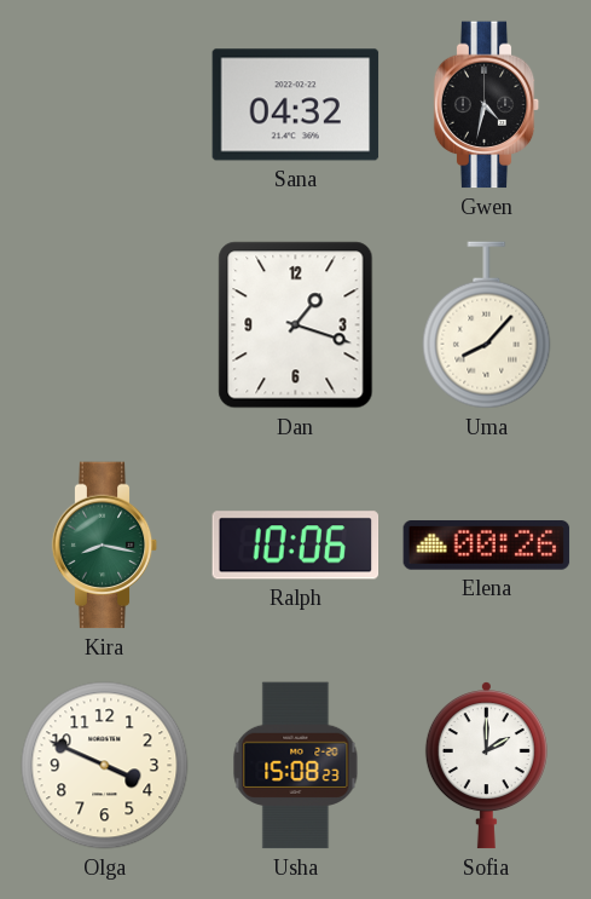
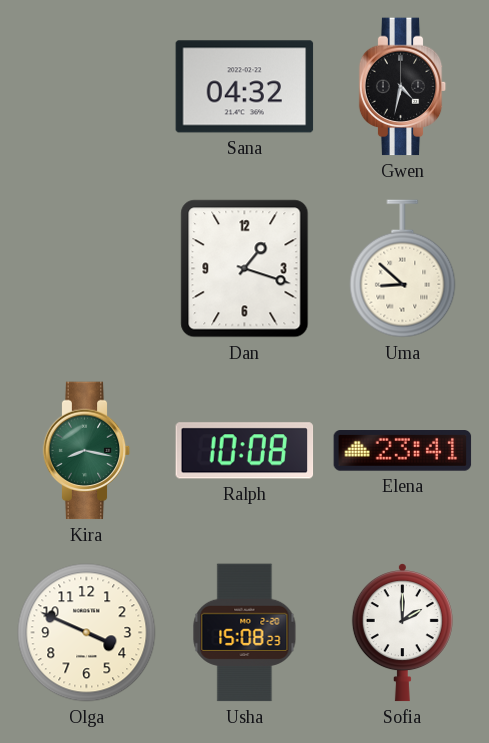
Uma: 8:07 -> 8:52 (403, 269)
Ralph: 10:06 -> 10:08 (245, 451)
Elena: 00:26 -> 23:41 (403, 451)
